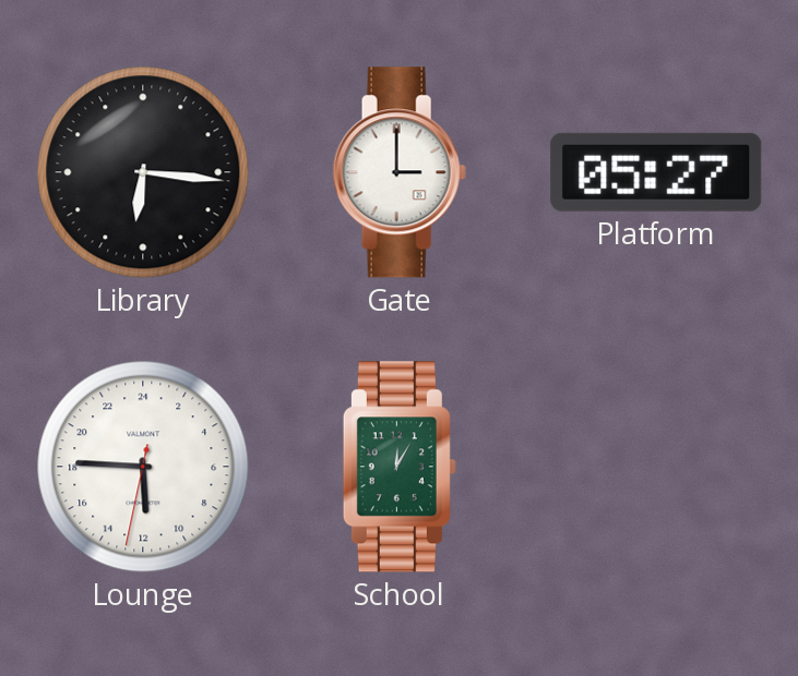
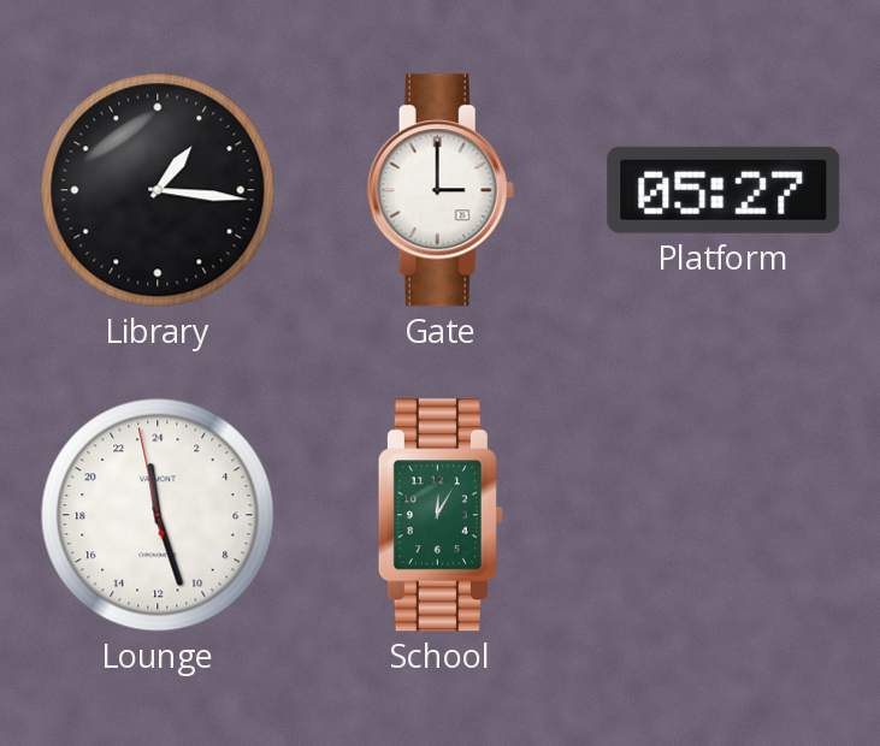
Library: 6:16 -> 1:16 (158, 190)
Lounge: 11:45 -> 23:26 (158, 515)
